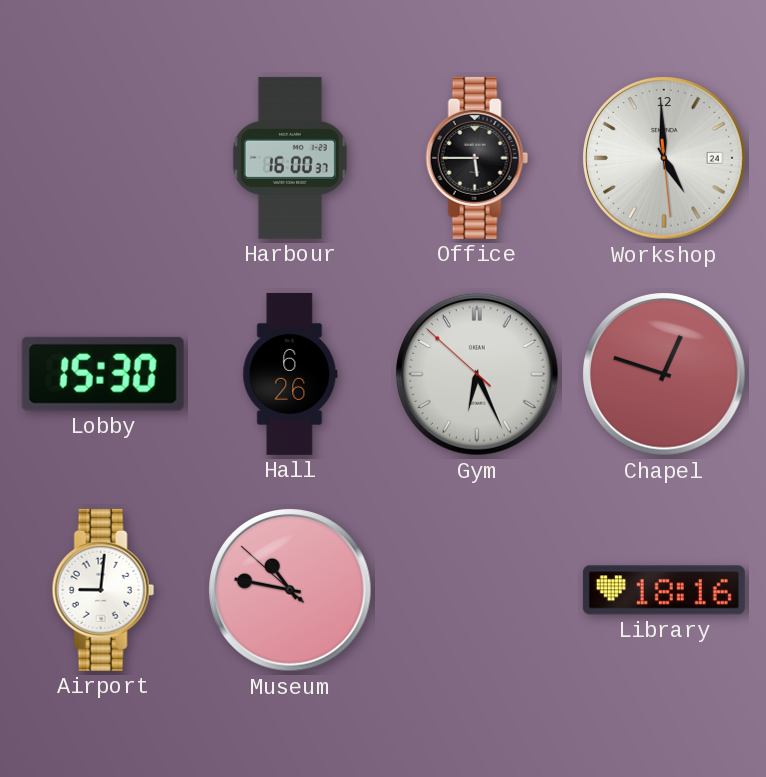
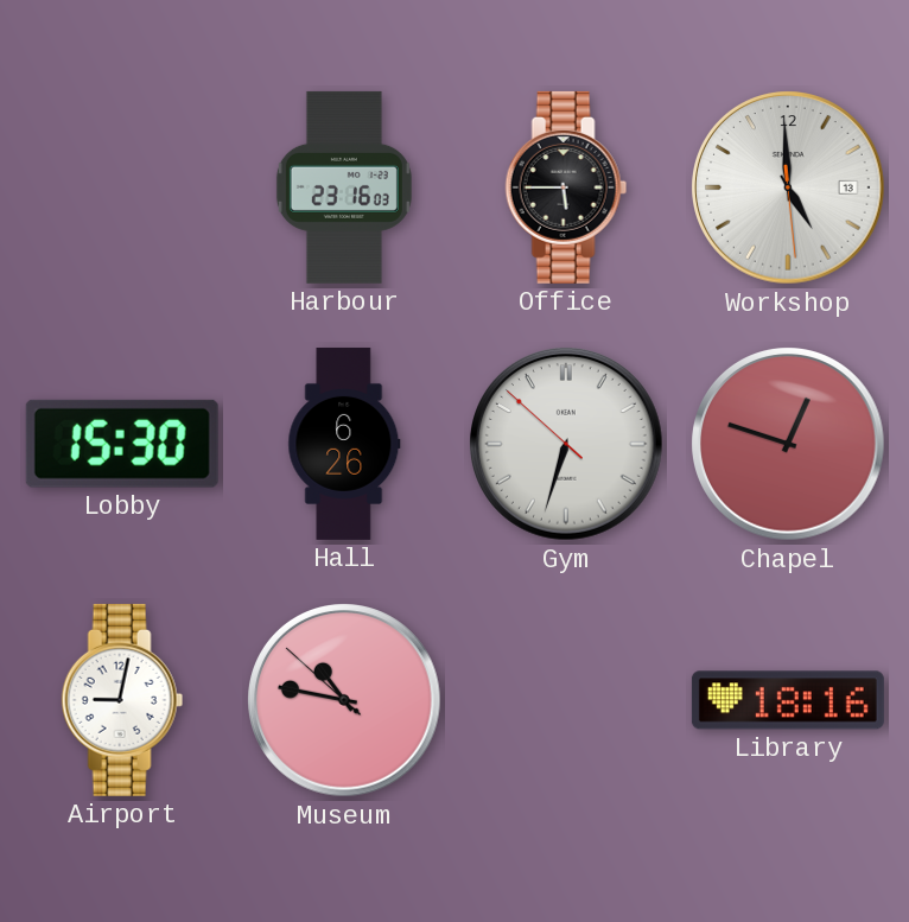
Harbour: 16:00 -> 23:16 (344, 187)
Workshop date: 24 -> 13 (788, 187)
Gym: 6:25 -> 6:32 (566, 444)
Airport: 9:01 -> 9:02 (122, 700)
